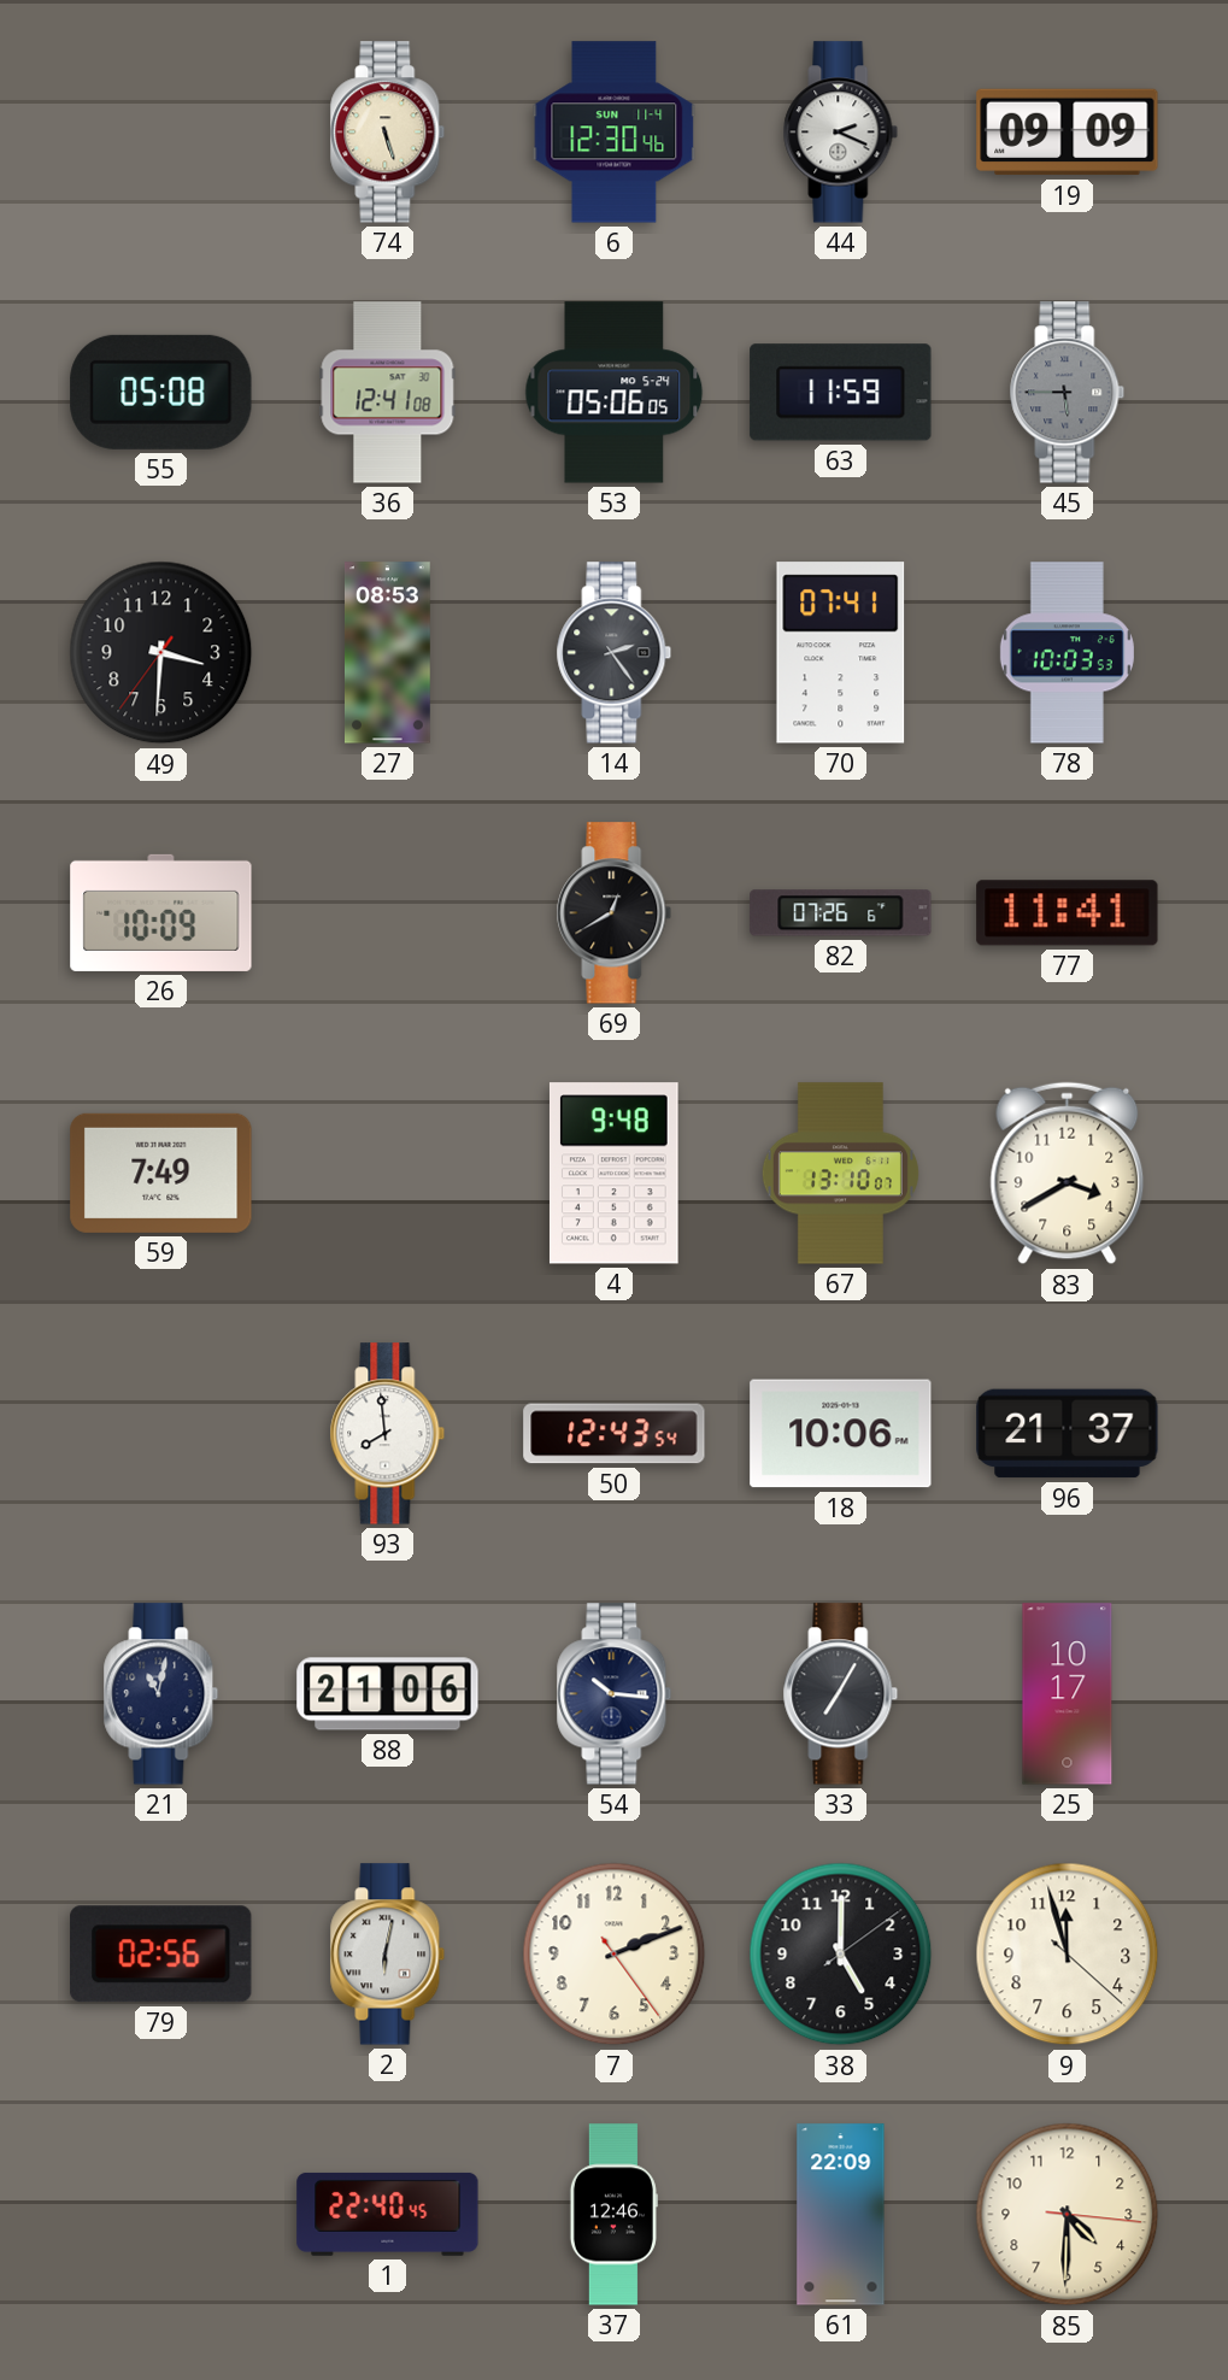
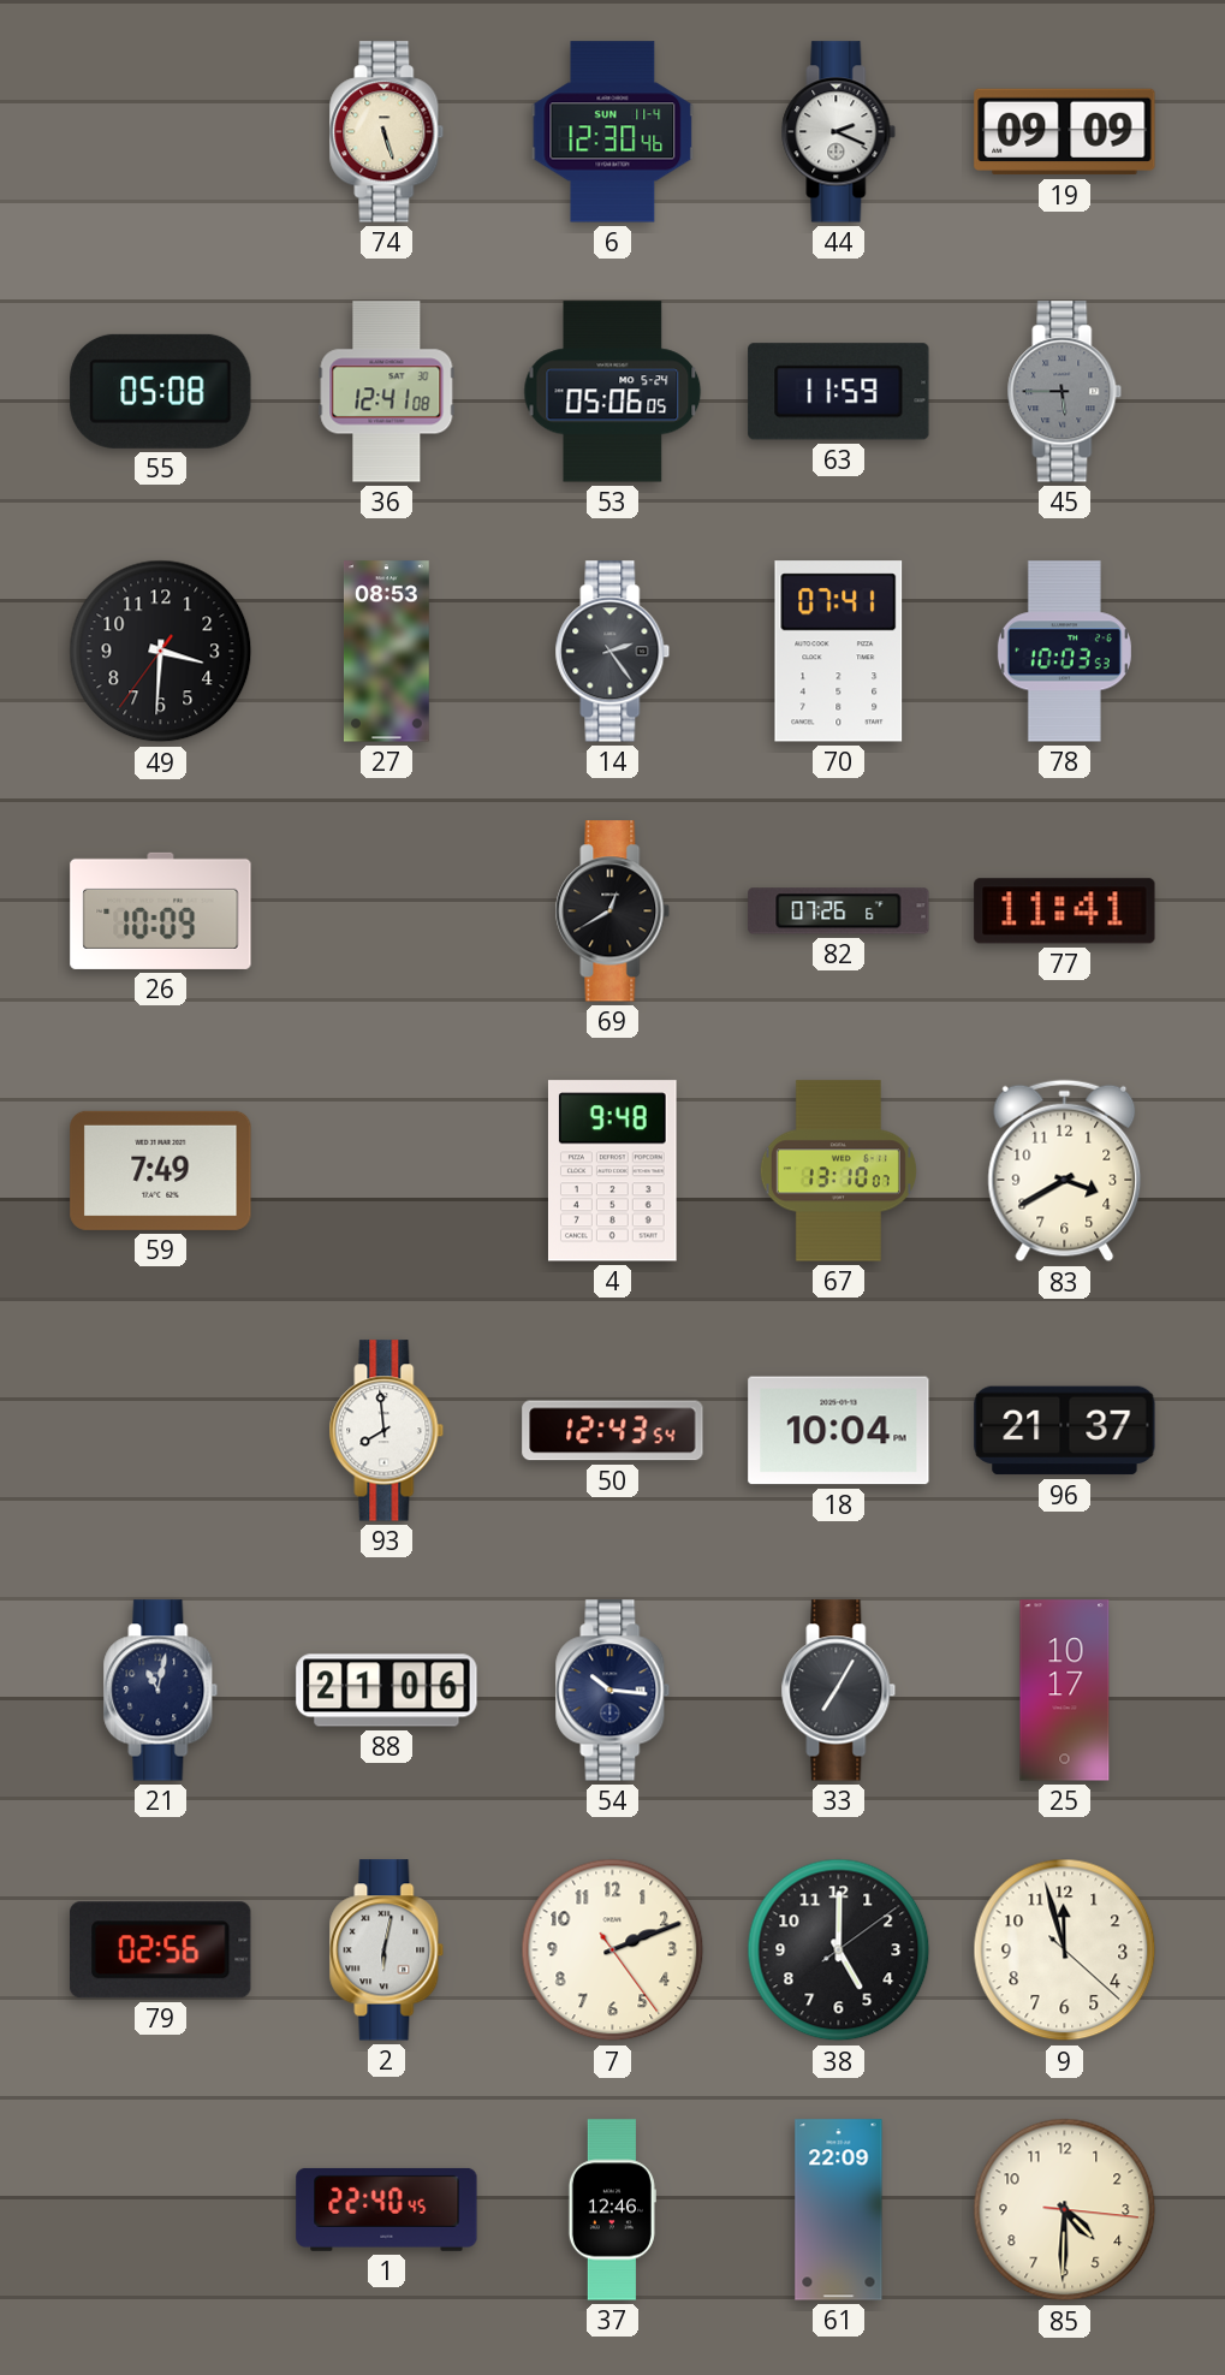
18: 10:06 -> 10:04 (839, 1431)
